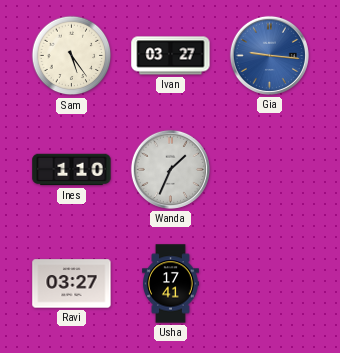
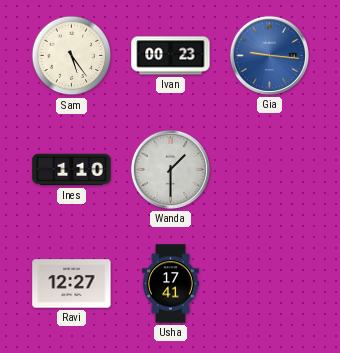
Ivan: 03:27 -> 00:23 (171, 56)
Wanda: 1:34 -> 1:30 (170, 169)
Ravi: 03:27 -> 12:27 (72, 284)
